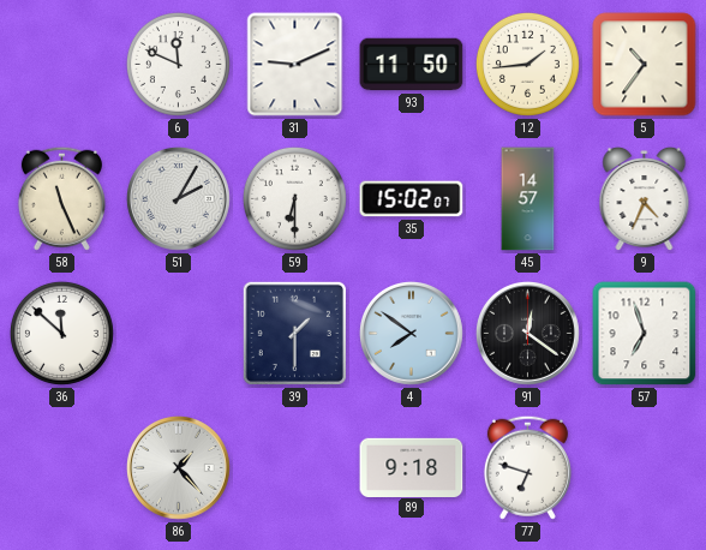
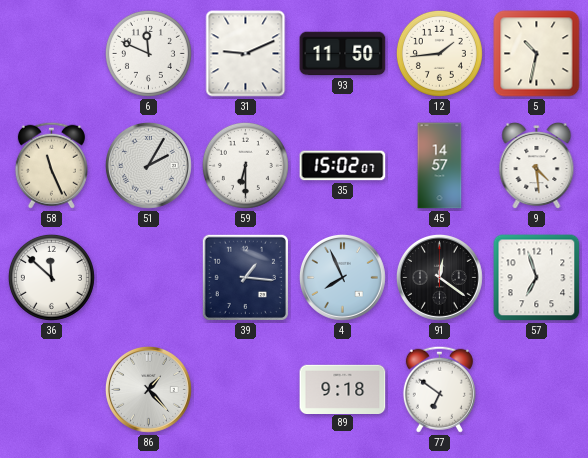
5: 10:36 -> 10:32 (537, 54)
9: 4:34 -> 4:29 (537, 166)
39: 1:30 -> 1:16 (245, 277)
4: 7:51 -> 7:56 (342, 277)
77: 6:48 -> 6:51 (439, 389)
